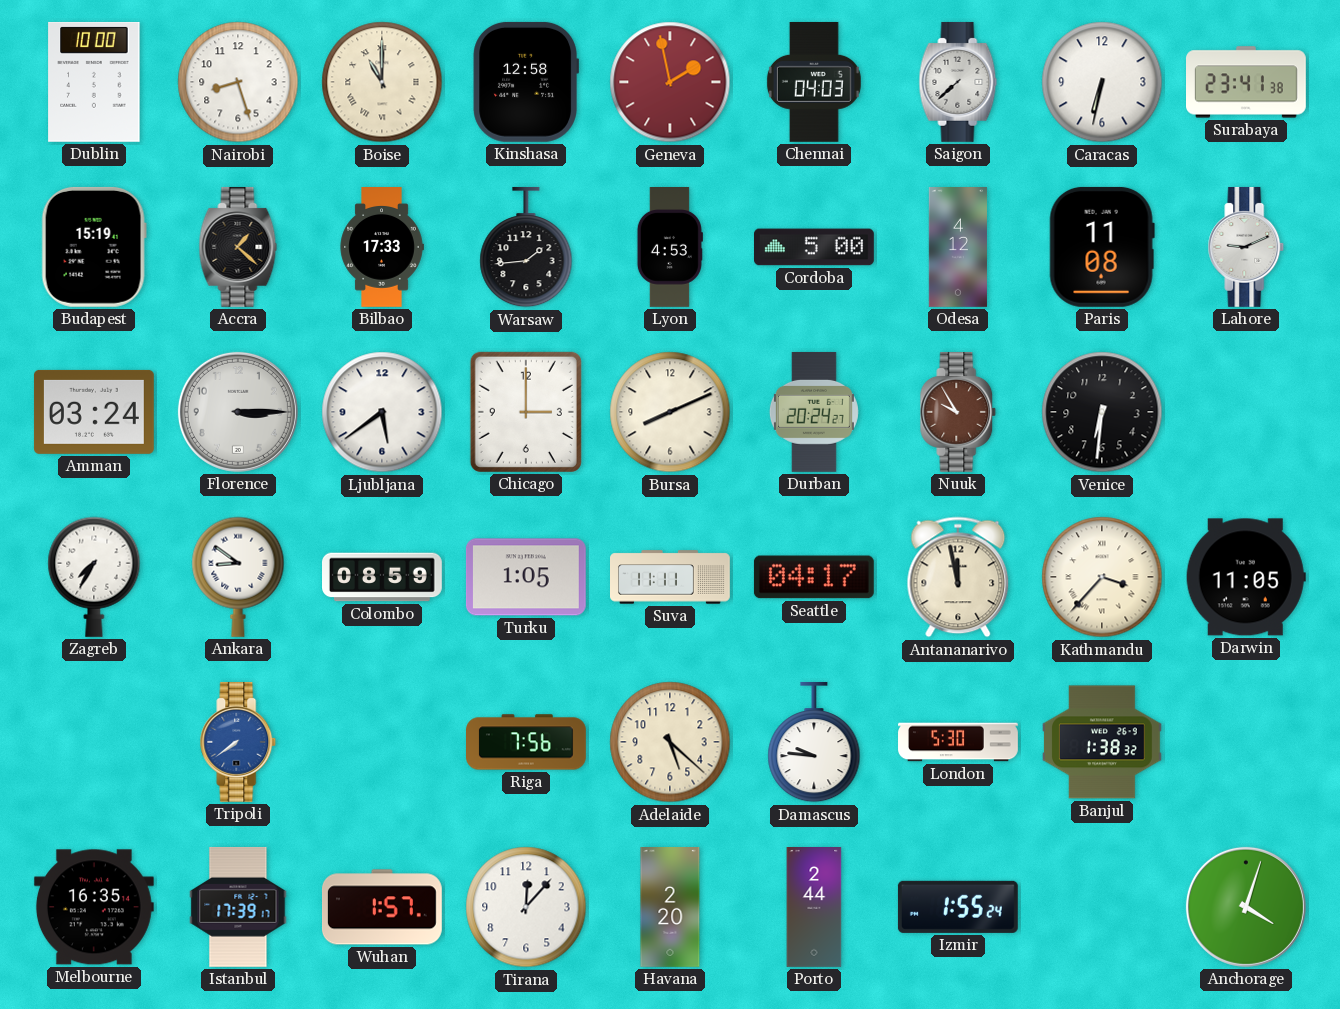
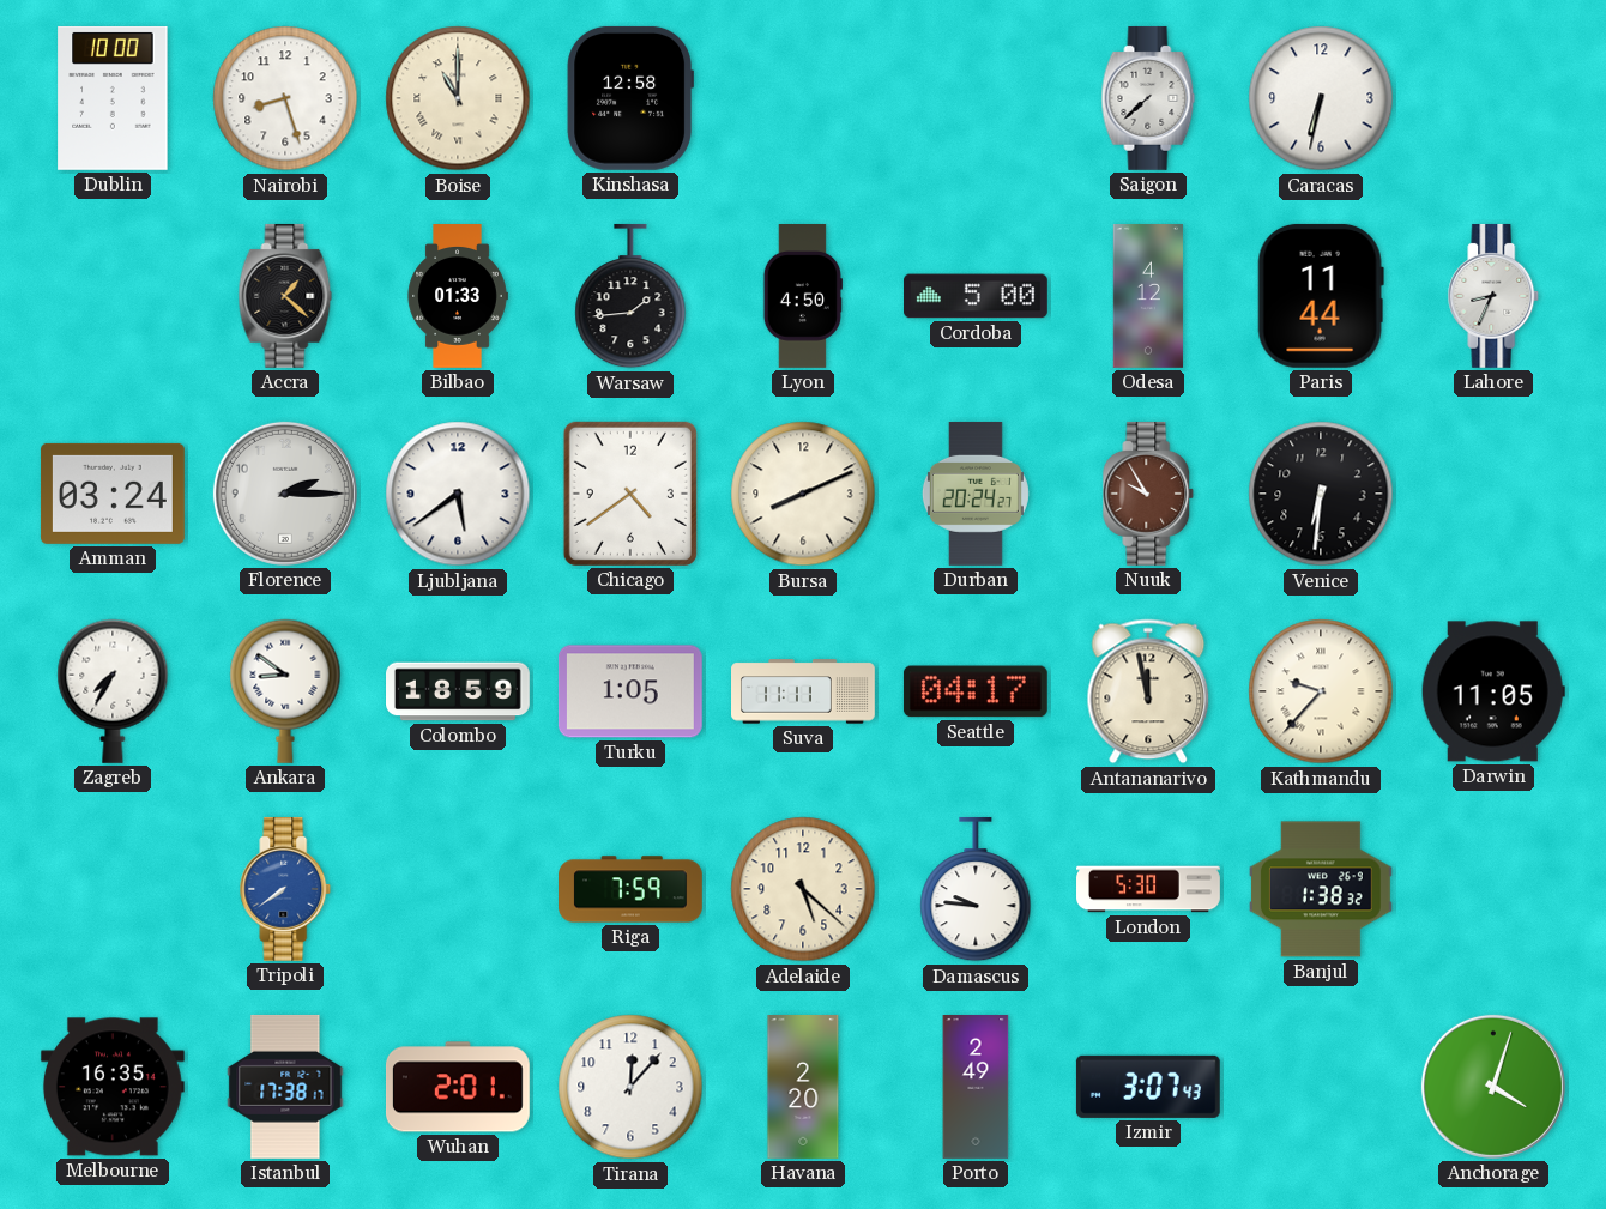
Geneva: 1:58 -> none (670, 82)
Chennai: 04:03 -> none (814, 82)
Surabaya: 23:41 -> none (1247, 82)
Budapest: 15:19 -> none (94, 247)
Bilbao: 17:33 -> 01:33 (458, 297)
Lyon: 4:53 -> 4:50 (803, 297)
Paris: 11:08 -> 11:44 (1321, 296)
Lahore: 9:11 -> 8:34 (1493, 296)
Florence: 3:15 -> 2:15 (285, 494)
Chicago: 3:00 -> 4:39 (630, 494)
Colombo: 08:59 -> 18:59 (459, 691)
Kathmandu: 3:37 -> 9:37 (1321, 691)
Riga: 7:56 -> 7:59 (632, 889)
Istanbul: 17:39 -> 17:38 (285, 1087)
Wuhan: 1:57 -> 2:01 (458, 1087)
Porto: 2:44 -> 2:49 (976, 1088)
Izmir: 1:55 -> 3:07 (1148, 1087)
